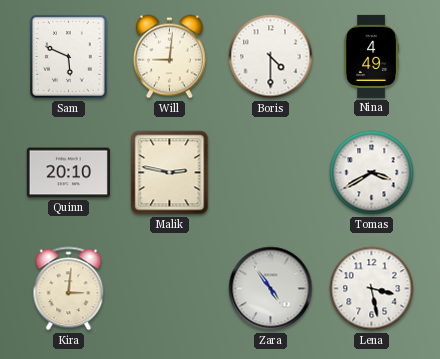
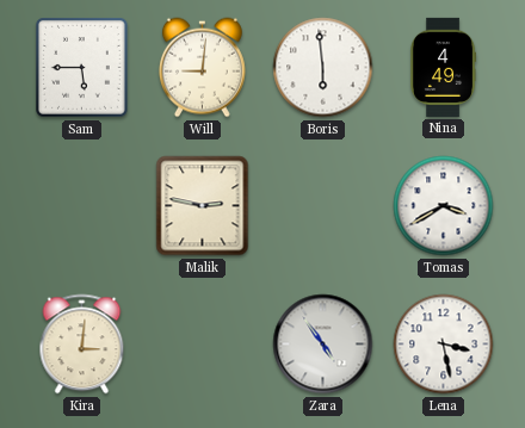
Sam: 5:49 -> 5:45 (82, 68)
Boris: 4:30 -> 5:59 (323, 68)
Quinn: 20:10 -> none (68, 173)
